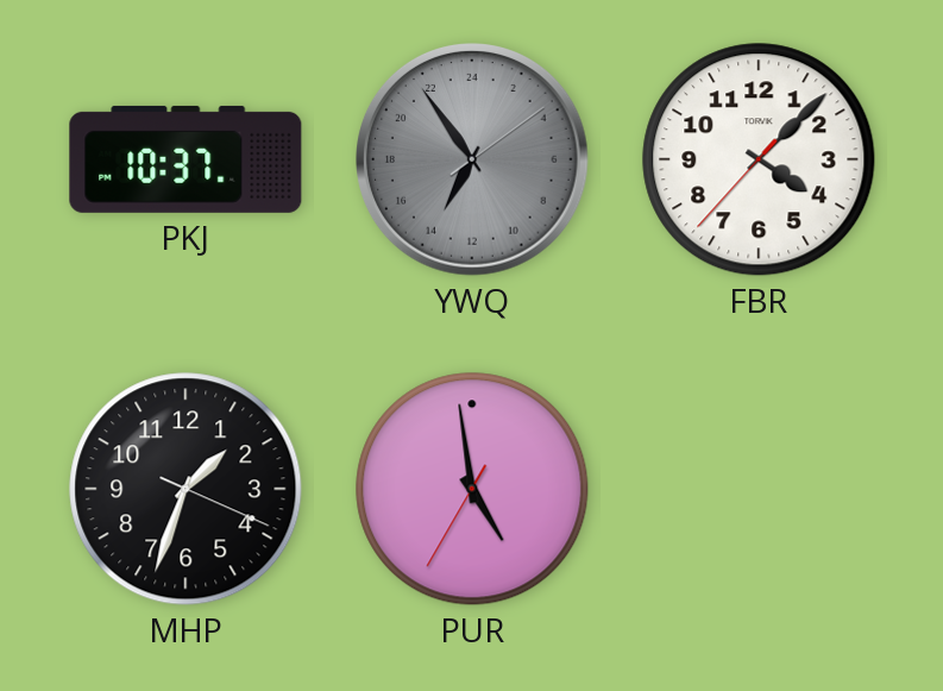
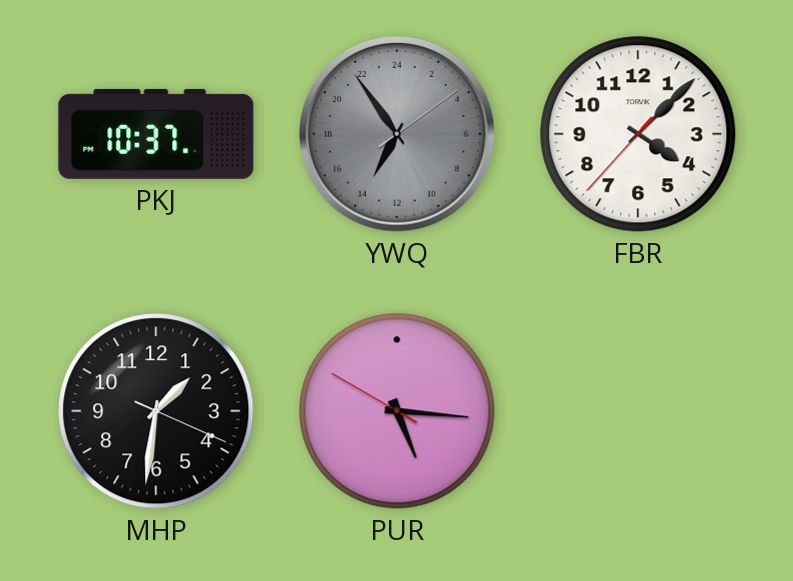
MHP: 1:33 -> 1:31 (156, 411)
PUR: 4:58 -> 5:15 (397, 411)
